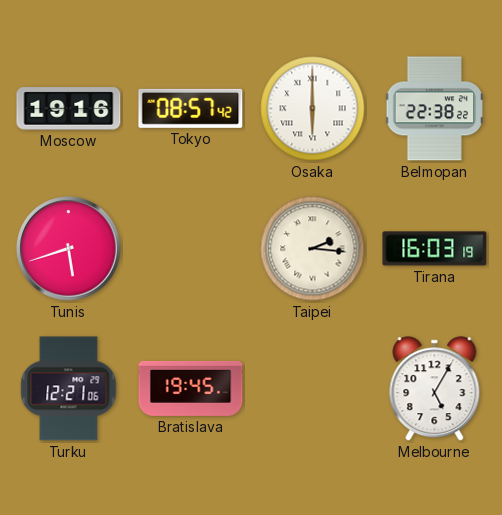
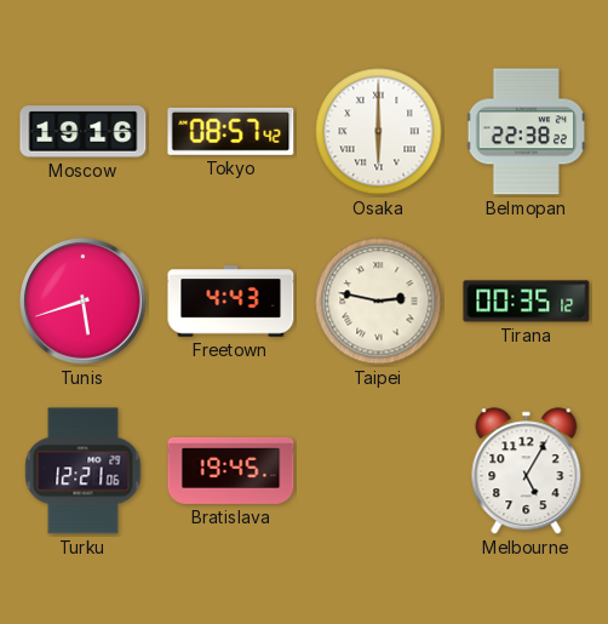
Freetown: none -> 4:43 (231, 302)
Taipei: 2:16 -> 2:47 (379, 302)
Tirana: 16:03 -> 00:35 (527, 302)
